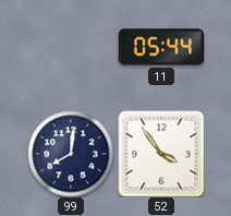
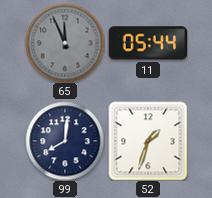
65: none -> 11:56 (65, 43)
52: 3:54 -> 1:33 (148, 141)
